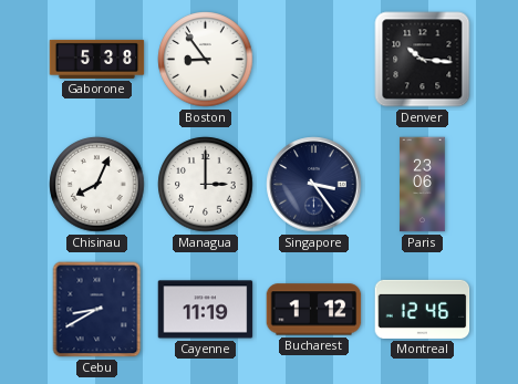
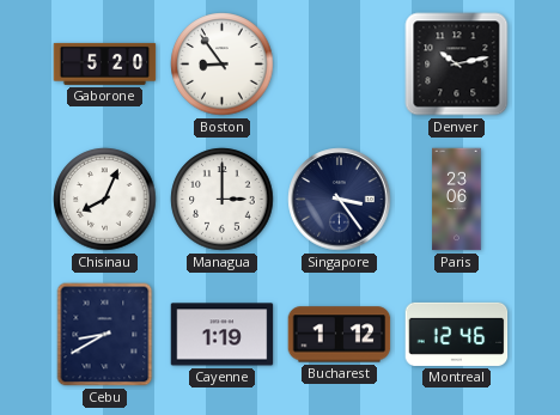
Gaborone: 5:38 -> 5:20 (105, 63)
Denver: 10:16 -> 10:13 (457, 65)
Cayenne: 11:19 -> 1:19 (223, 335)
